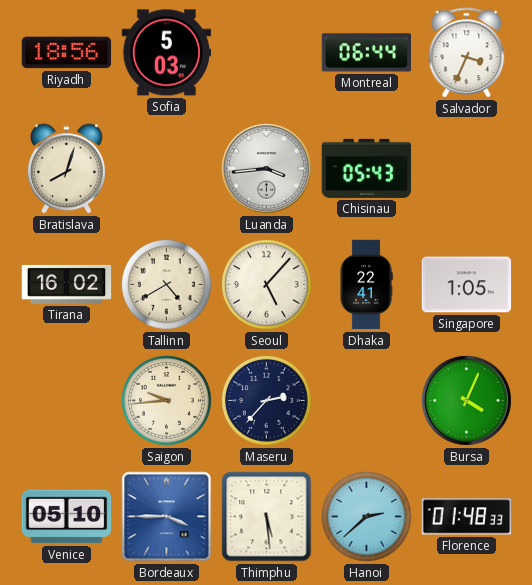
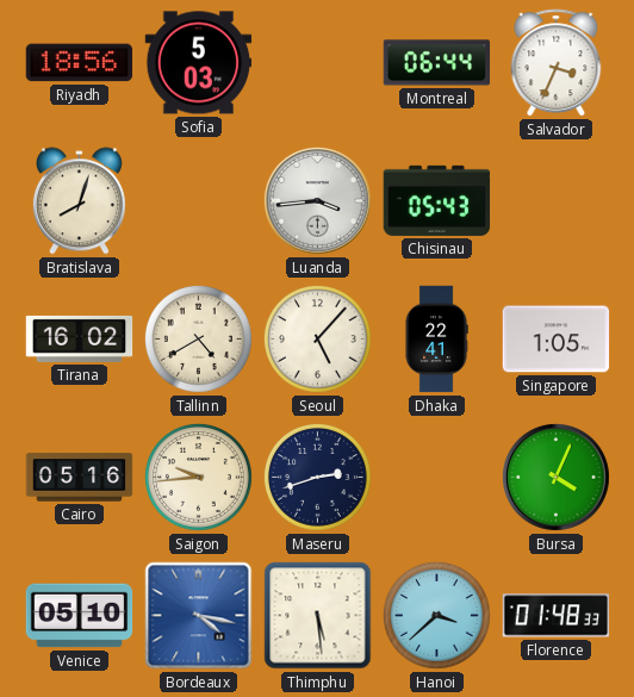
Cairo: none -> 05:16 (80, 478)
Maseru: 2:37 -> 2:42 (317, 477)
Bordeaux: 3:45 -> 4:17 (199, 616)
Hanoi: 2:38 -> 3:38 (436, 615)
